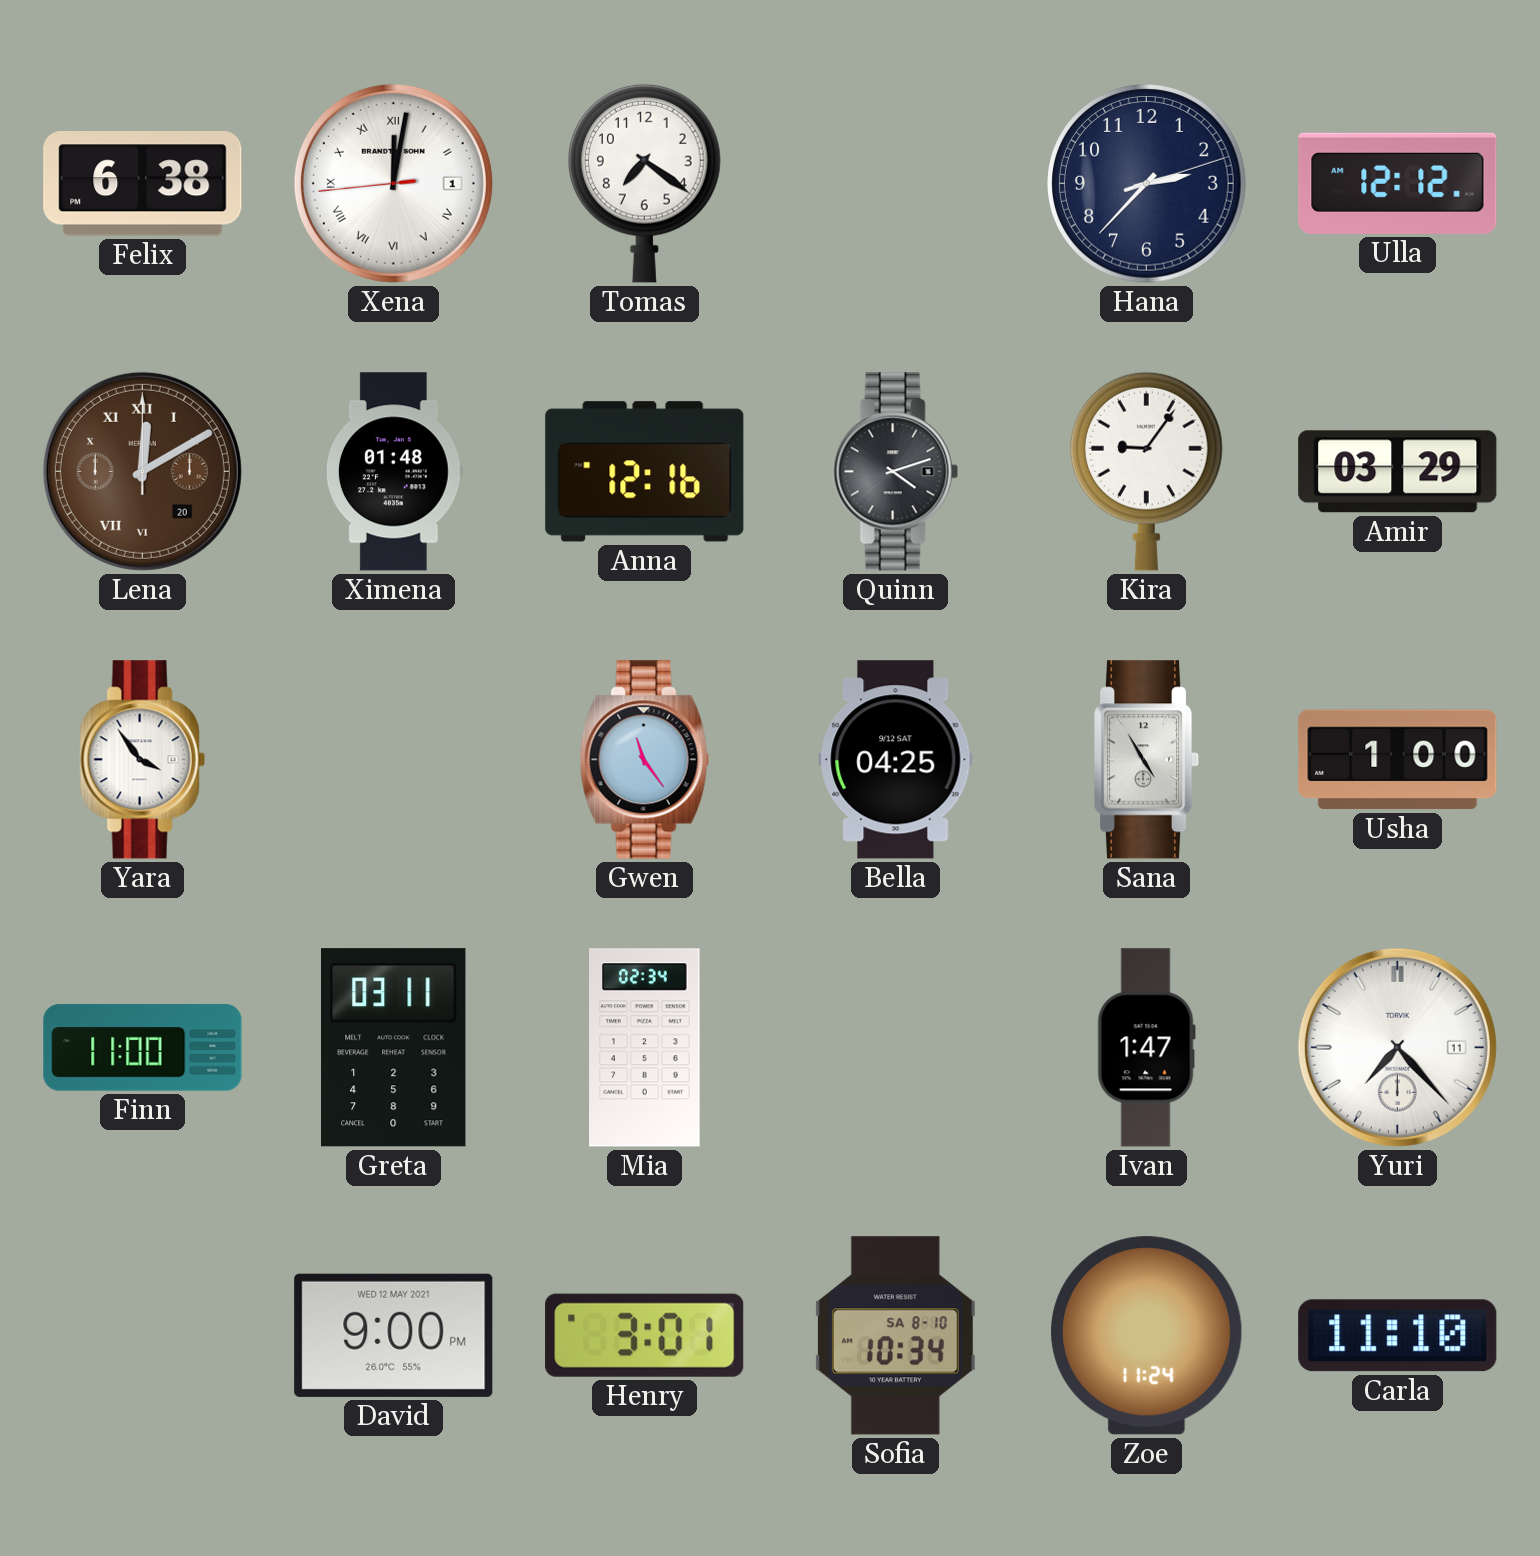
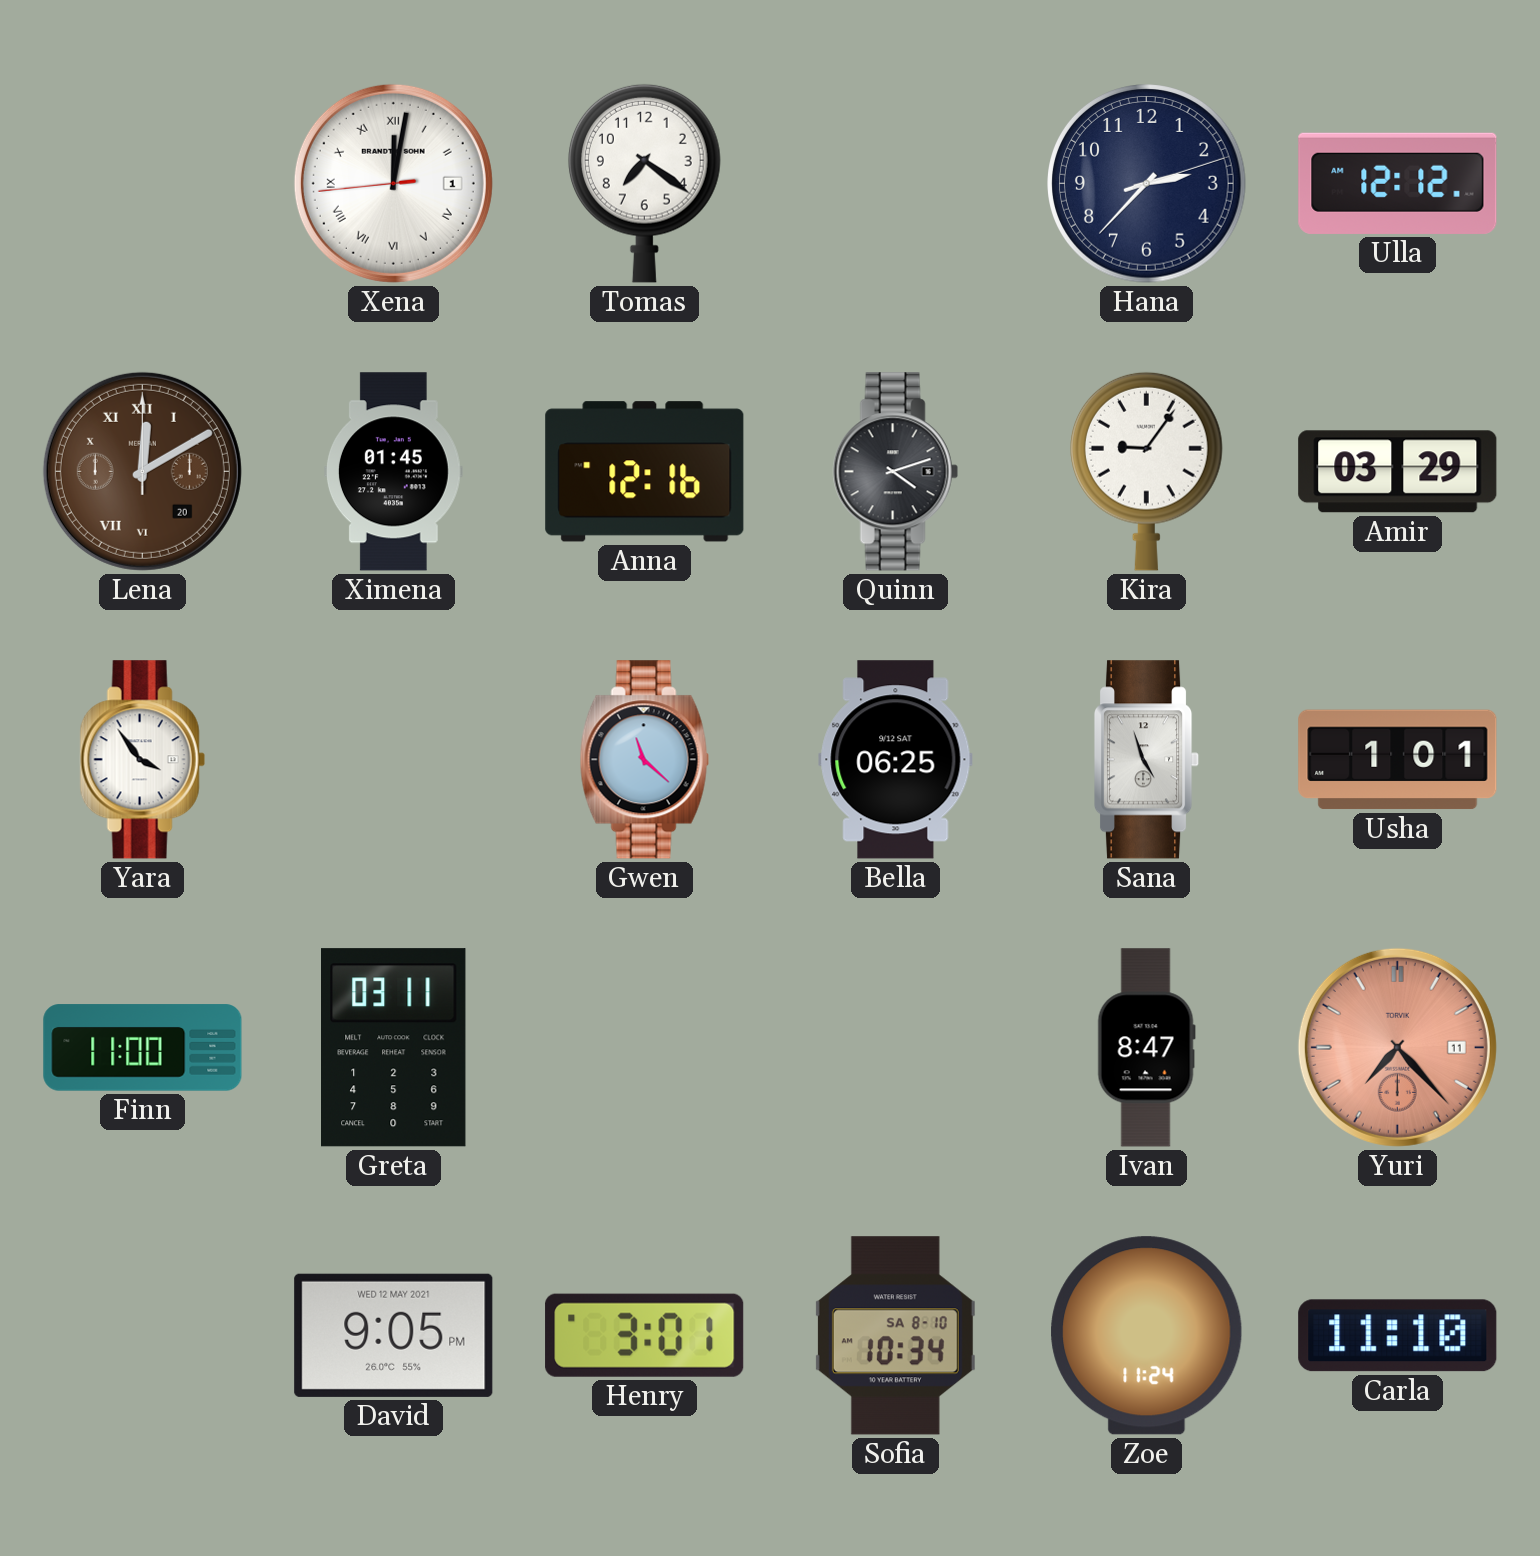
Felix: 6:38 -> none (143, 184)
Ximena: 01:48 -> 01:45 (393, 472)
Gwen: 11:24 -> 11:22 (644, 760)
Bella: 04:25 -> 06:25 (896, 760)
Sana: 4:55 -> 4:57 (1147, 760)
Usha: 1:00 -> 1:01 (1398, 760)
Mia: 02:34 -> none (645, 1048)
Ivan: 1:47 -> 8:47 (1146, 1048)
Yuri dial: white -> salmon (1397, 1047)
David: 9:00 -> 9:05 (394, 1335)
